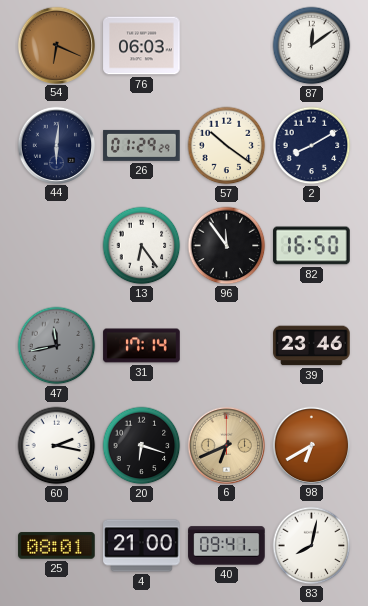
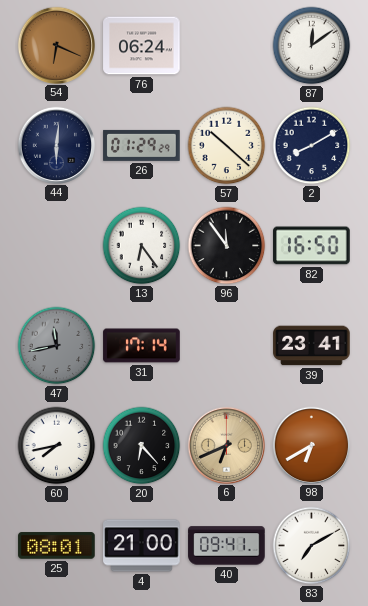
76: 06:03 -> 06:24 (142, 46)
57: 10:21 -> 10:22 (227, 146)
39: 23:46 -> 23:41 (312, 346)
60: 2:17 -> 7:43 (57, 446)
20: 6:18 -> 6:23 (142, 446)
83: 8:02 -> 7:10 (312, 546)
